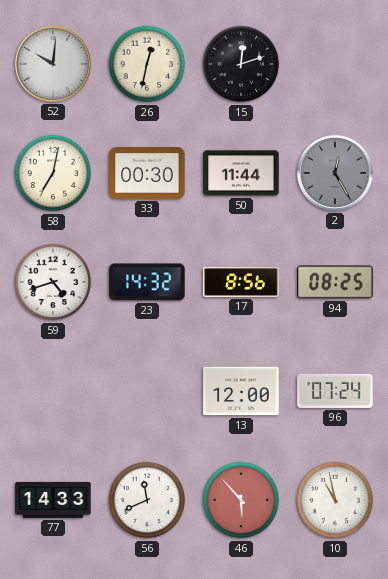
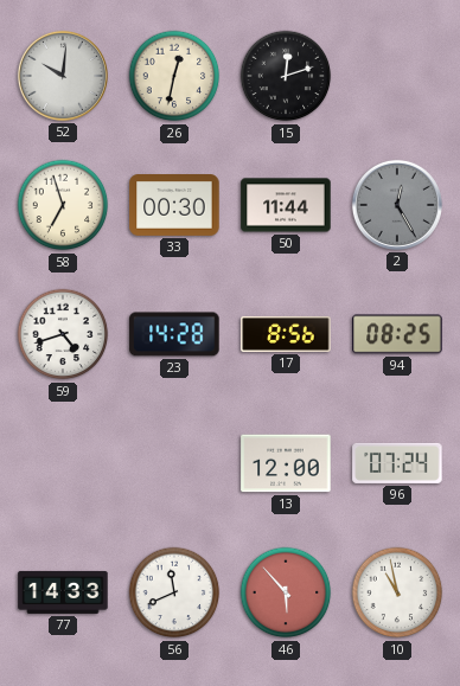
58: 7:02 -> 6:57 (63, 205)
23: 14:32 -> 14:28 (174, 334)
